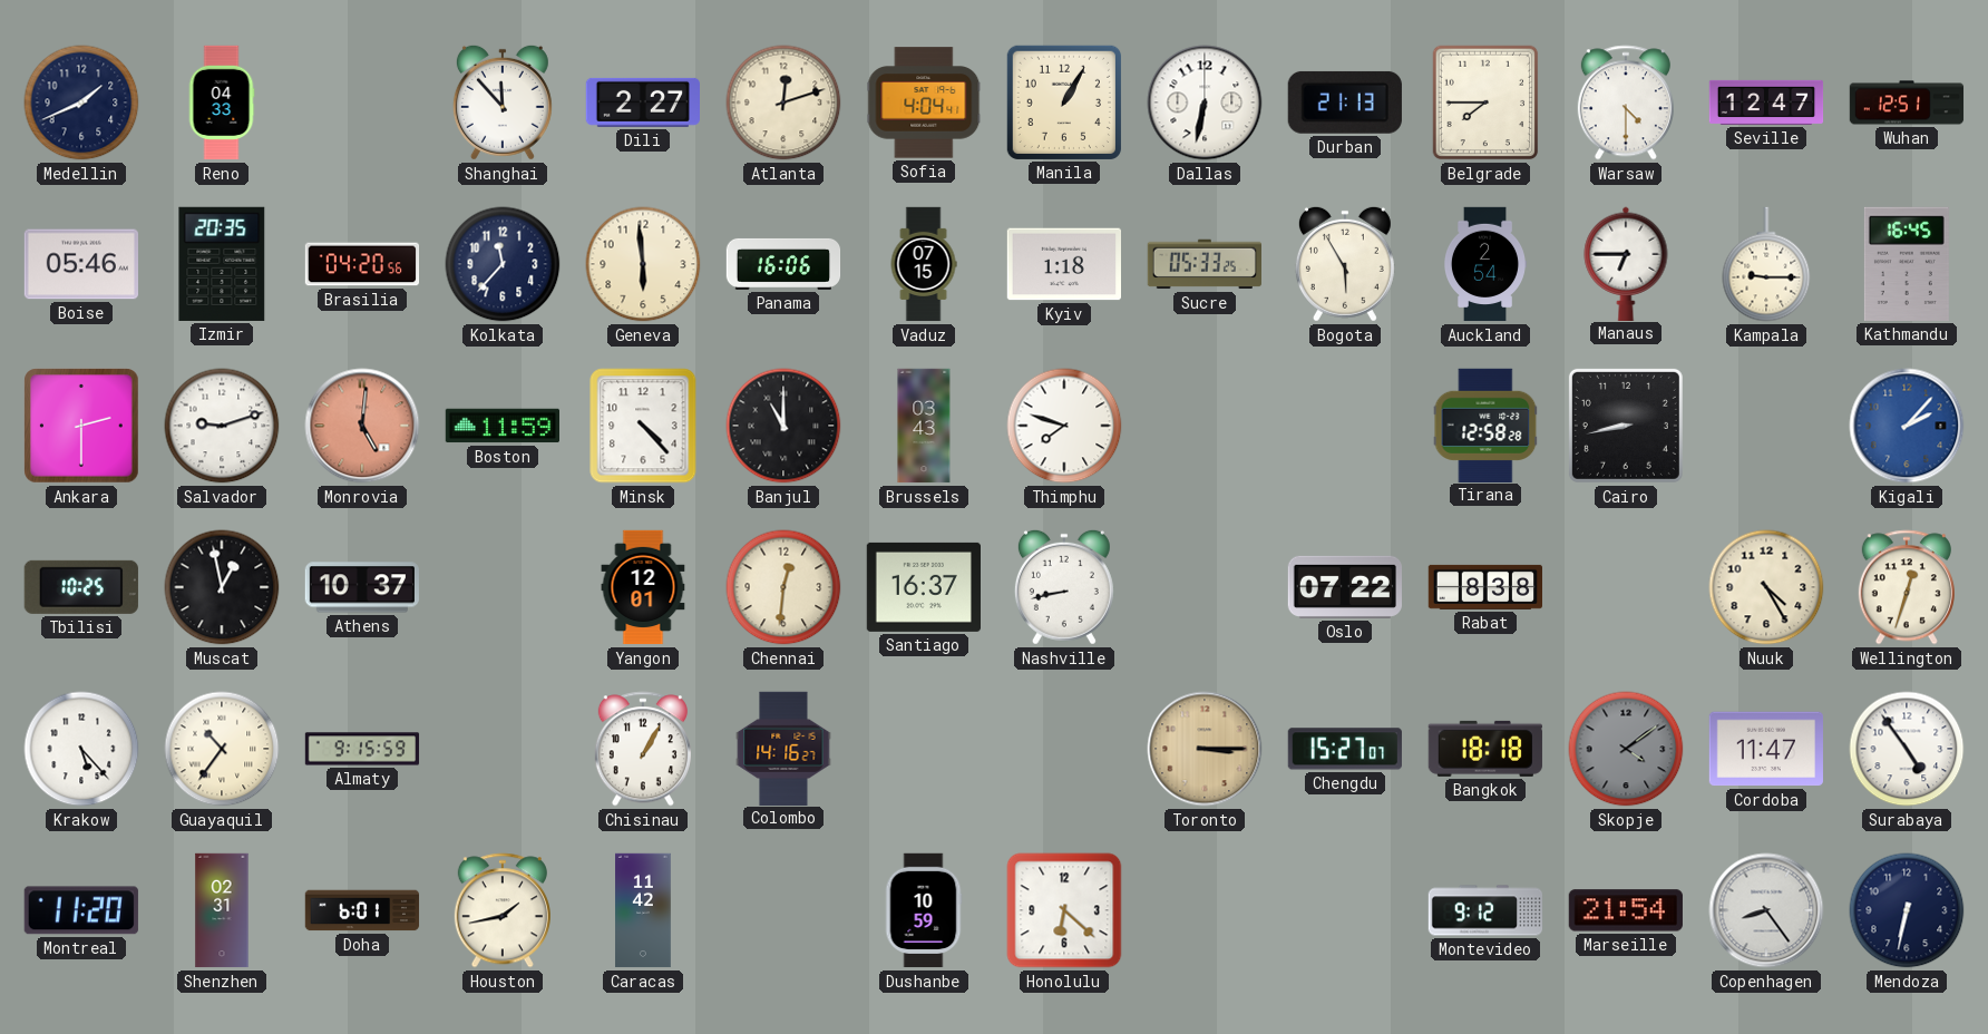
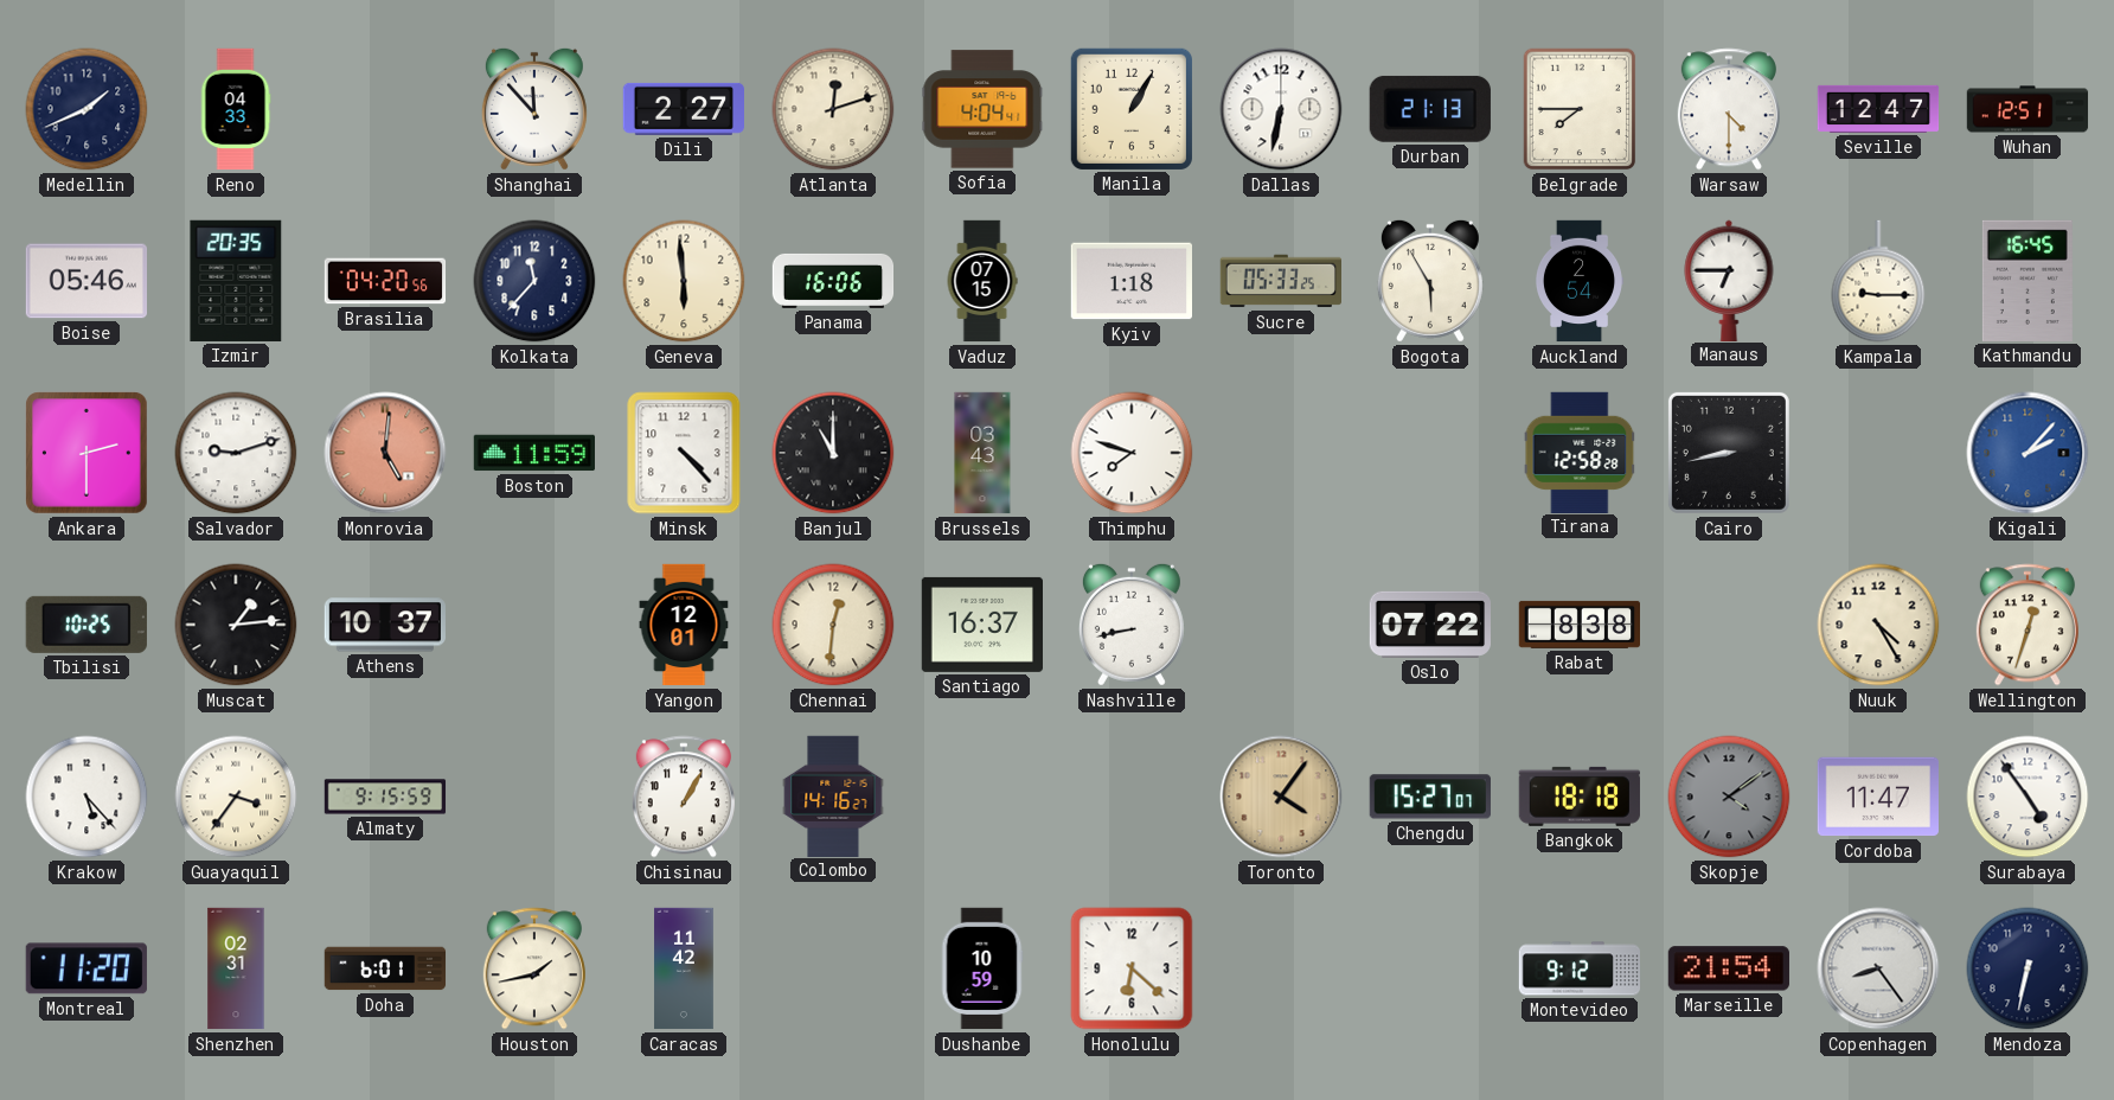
Muscat: 12:58 -> 1:14 (236, 625)
Guayaquil: 10:36 -> 3:36 (236, 797)
Toronto: 3:15 -> 4:06 (1281, 797)
